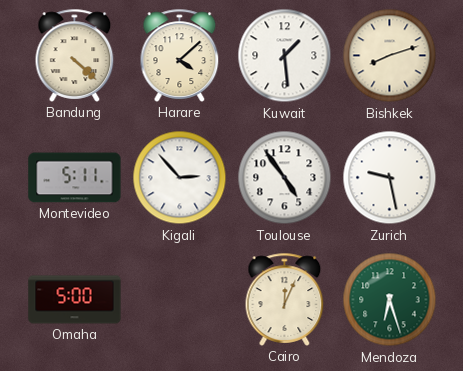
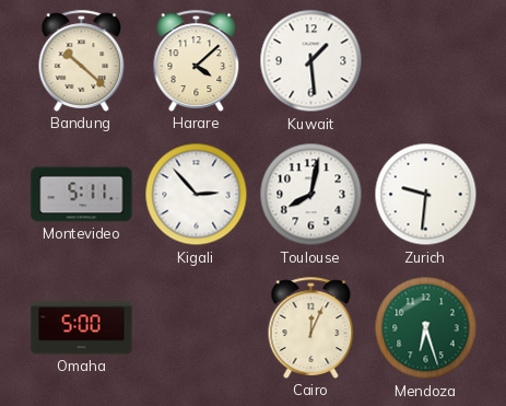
Bandung: 4:22 -> 10:22 (82, 60)
Bishkek: 8:12 -> none (390, 56)
Toulouse: 4:54 -> 8:02 (311, 195)
Zurich: 9:28 -> 9:31 (426, 195)
